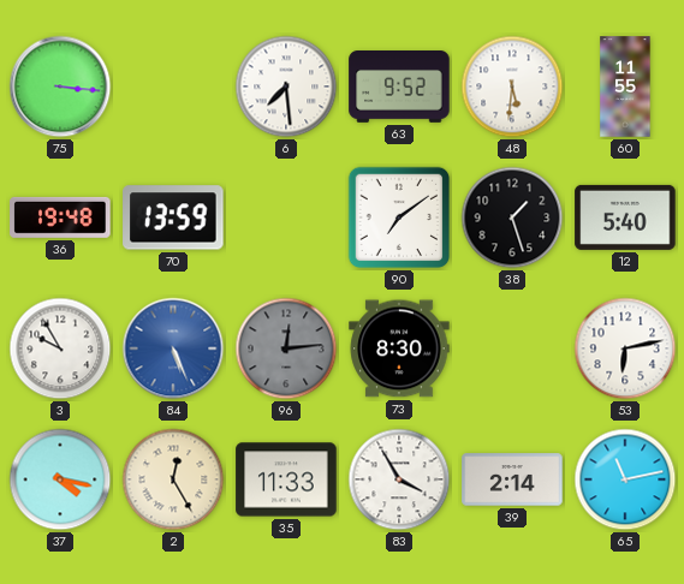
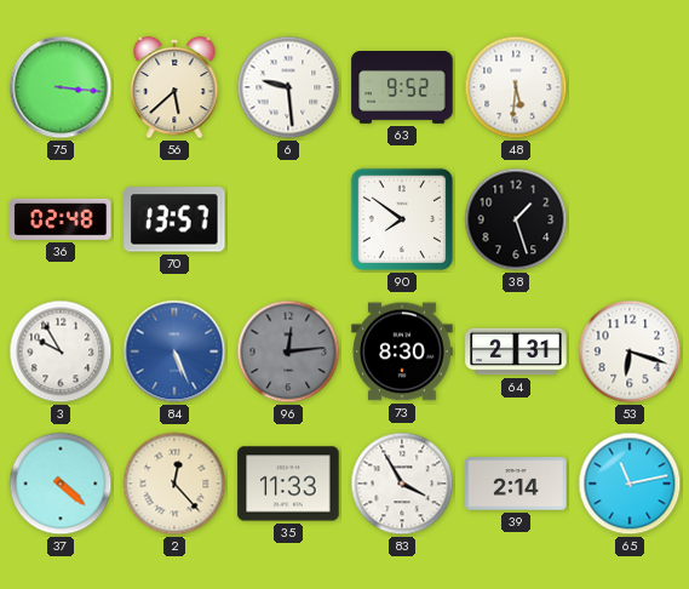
56: none -> 5:38 (174, 87)
6: 7:29 -> 9:29 (288, 87)
60: 11:55 -> none (625, 87)
36: 19:48 -> 02:48 (61, 219)
70: 13:59 -> 13:57 (174, 219)
90: 7:09 -> 7:51 (402, 219)
12: 5:40 -> none (625, 217)
64: none -> 2:31 (516, 351)
53: 6:13 -> 6:18 (630, 351)
37: 4:17 -> 4:22 (61, 484)
2: 12:25 -> 12:23 (174, 484)
